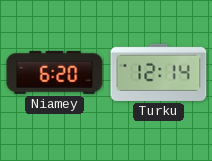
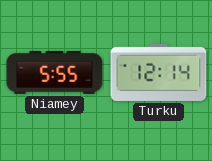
Niamey: 6:20 -> 5:55 (55, 73)
